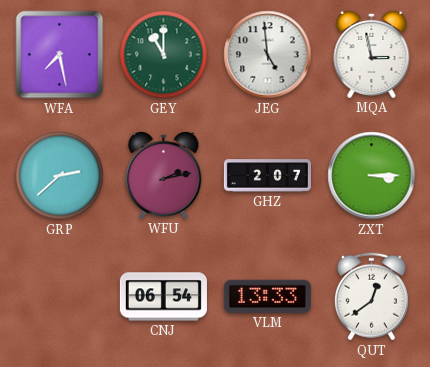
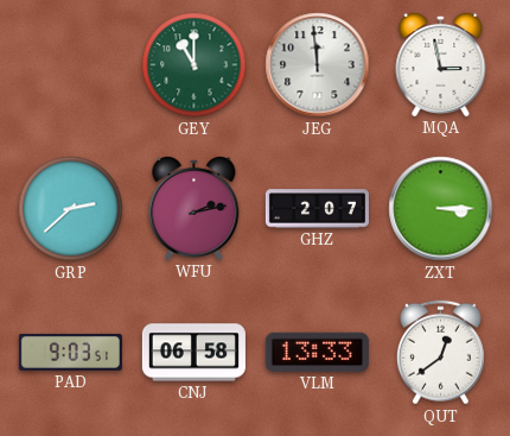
WFA: 7:28 -> none (60, 55)
JEG: 4:59 -> 11:59 (318, 65)
PAD: none -> 9:03 (70, 352)
CNJ: 06:54 -> 06:58 (193, 353)
